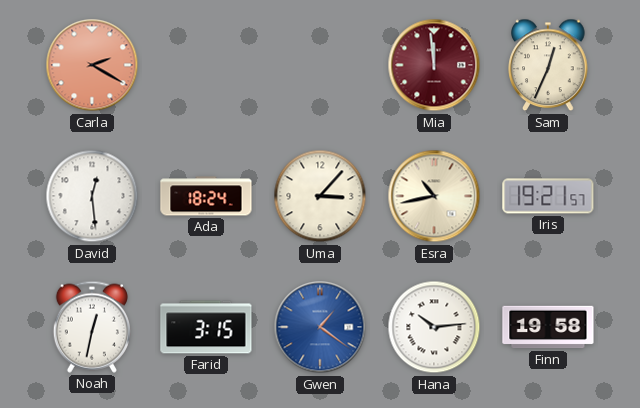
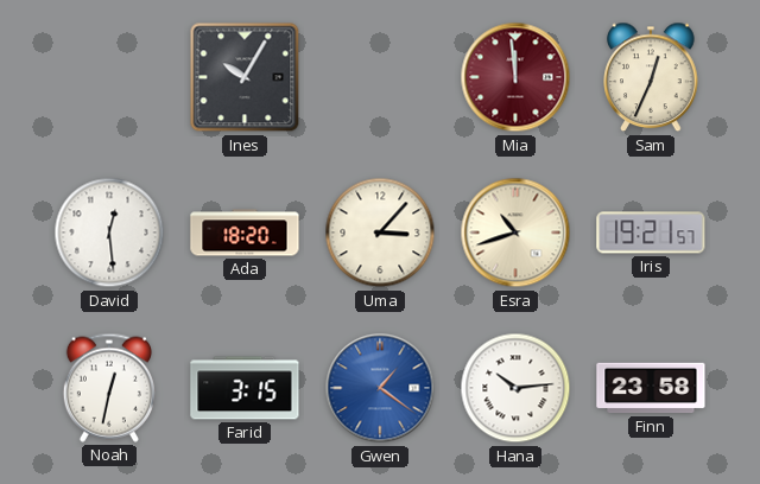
Carla: 2:20 -> none (92, 65)
Ines: none -> 10:05 (245, 77)
Ada: 18:24 -> 18:20 (245, 233)
Esra: 10:43 -> 10:42 (515, 233)
Finn: 19:58 -> 23:58 (651, 388)
